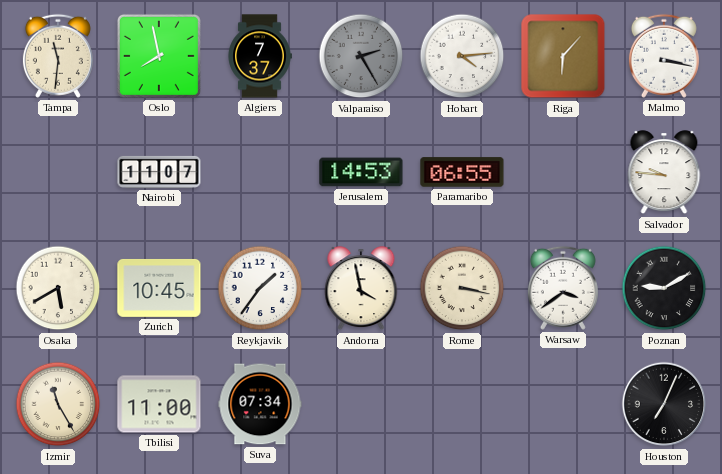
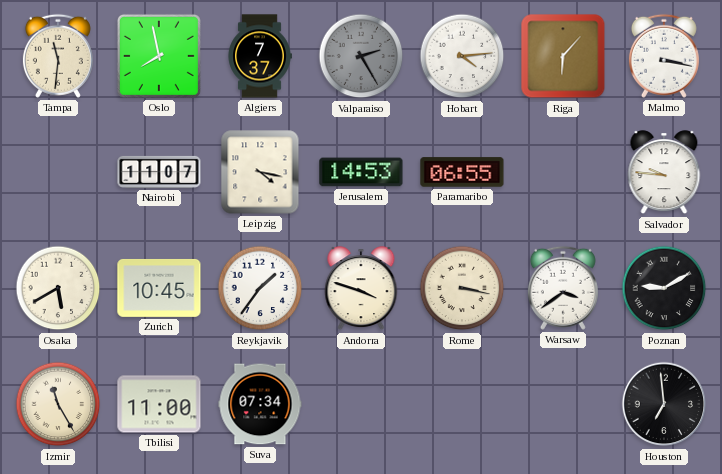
Leipzig: none -> 4:17 (260, 172)
Andorra: 3:58 -> 3:48 (361, 289)
Houston: 7:04 -> 6:59 (664, 404)
